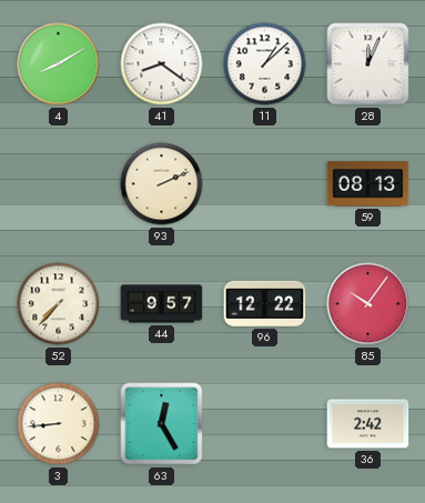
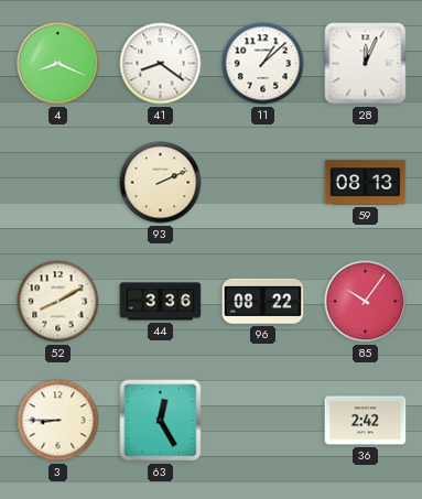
4: 8:10 -> 8:19 (58, 64)
52: 7:37 -> 8:10 (58, 302)
44: 9:57 -> 3:36 (161, 302)
96: 12:22 -> 08:22 (263, 301)
3: 8:44 -> 8:45 (58, 421)
